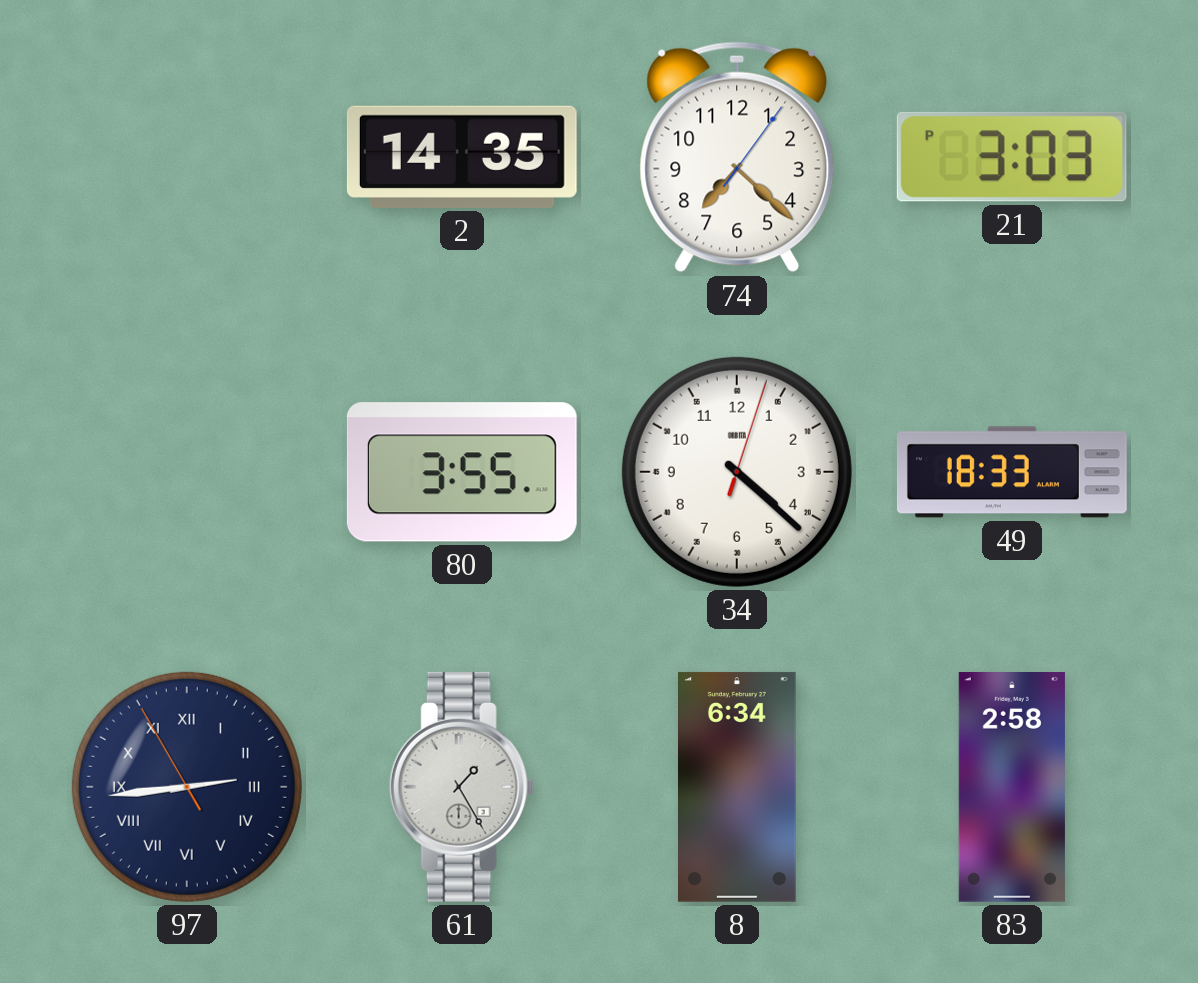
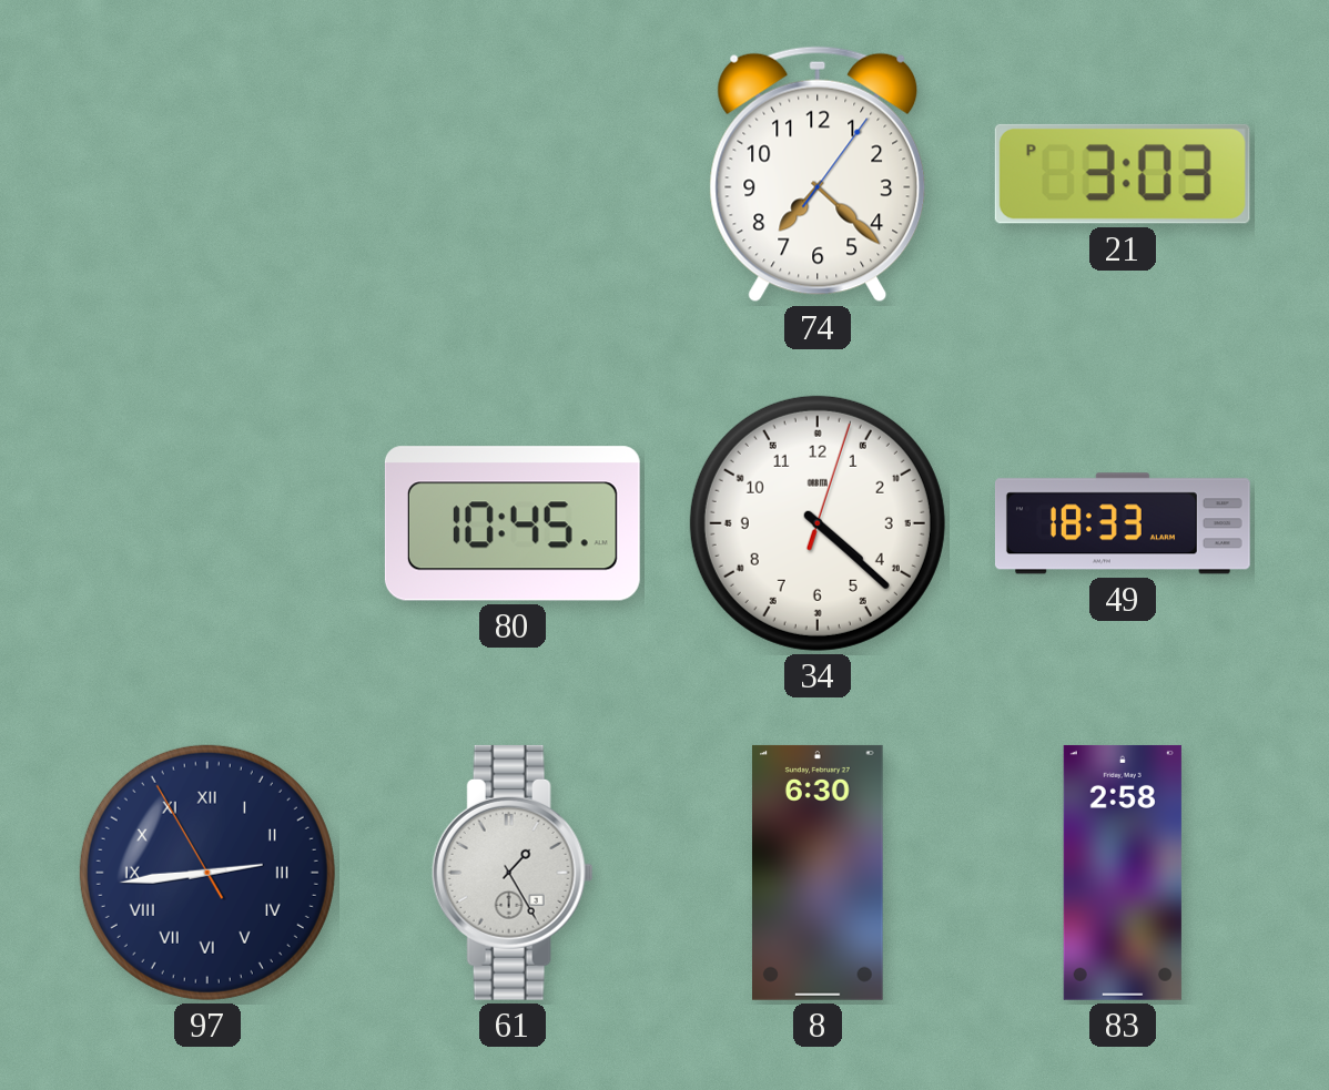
2: 14:35 -> none (462, 157)
80: 3:55 -> 10:45 (513, 523)
8: 6:34 -> 6:30 (819, 873)
